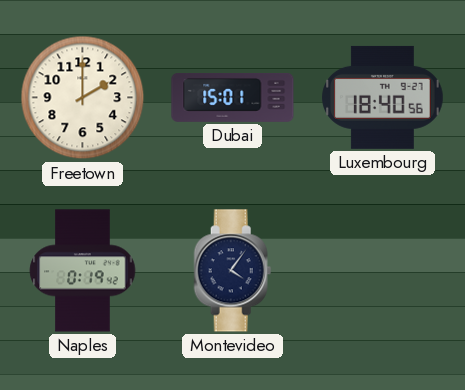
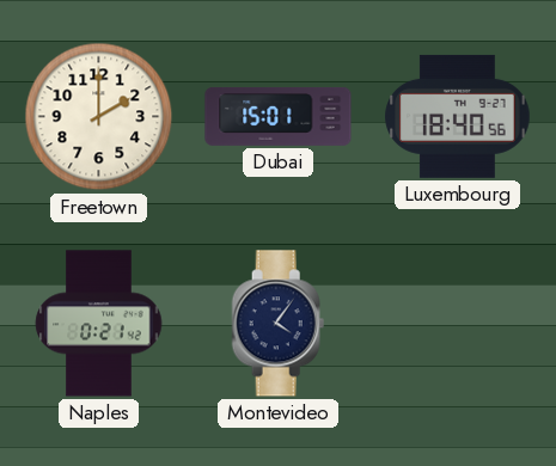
Naples: 0:19 -> 0:21 (99, 324)
